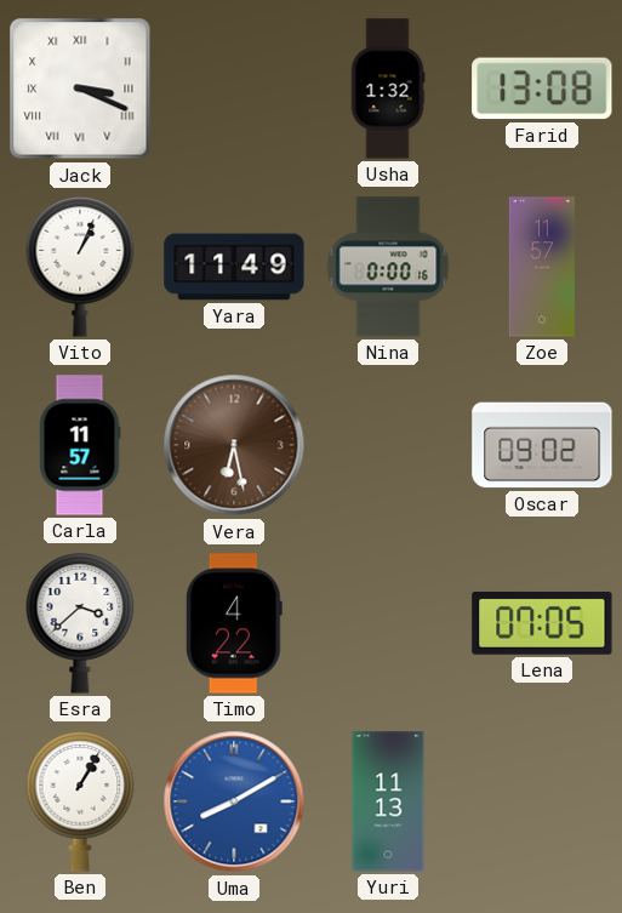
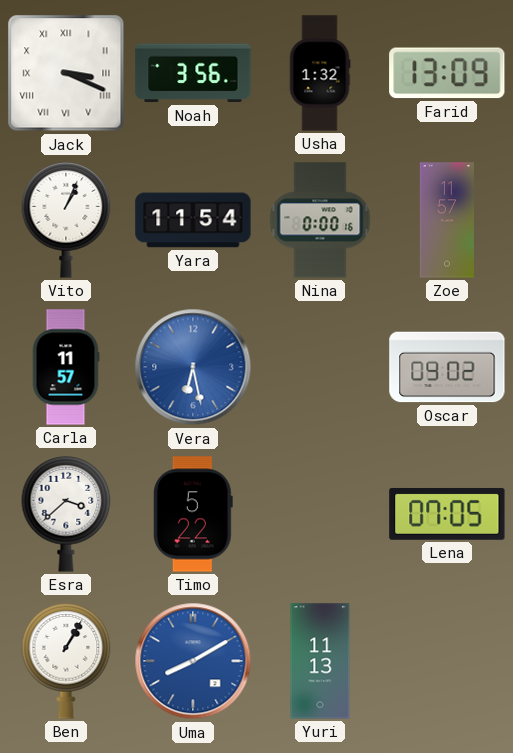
Noah: none -> 3:56 (193, 73)
Farid: 13:08 -> 13:09 (447, 73)
Yara: 11:49 -> 11:54 (193, 220)
Vera dial: brown -> blue (193, 367)
Timo: 4:22 -> 5:22 (193, 514)
